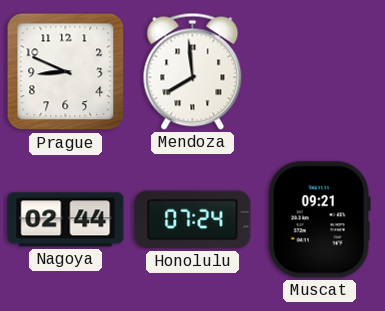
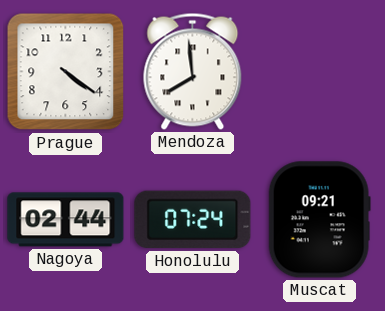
Prague: 8:49 -> 4:21 (66, 72)
